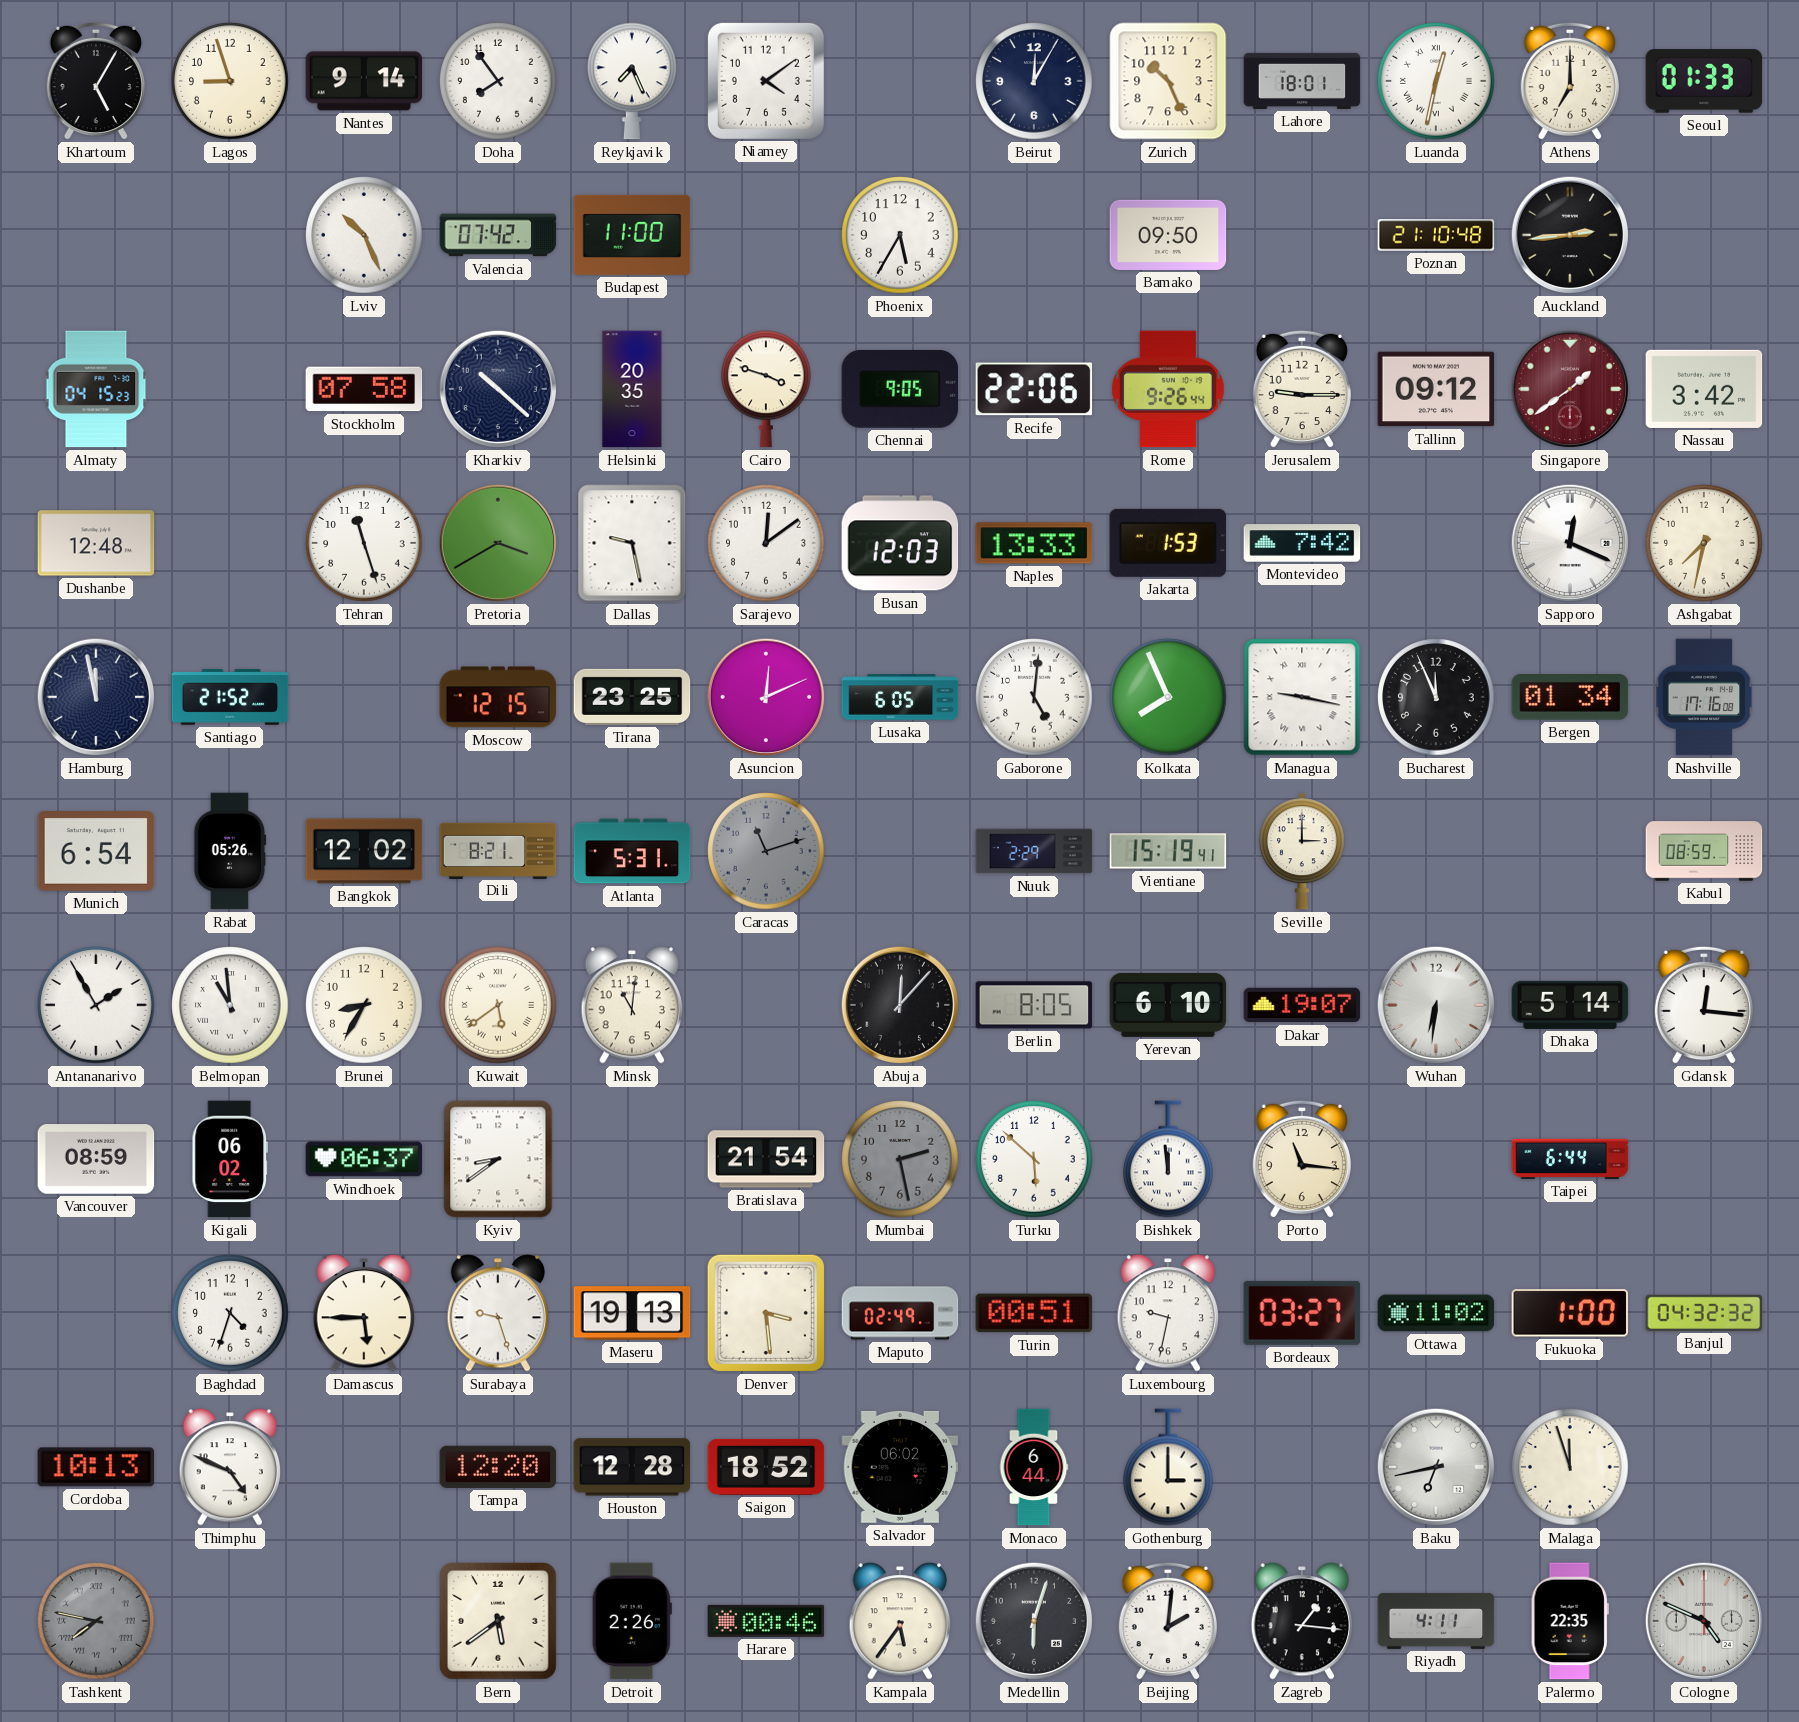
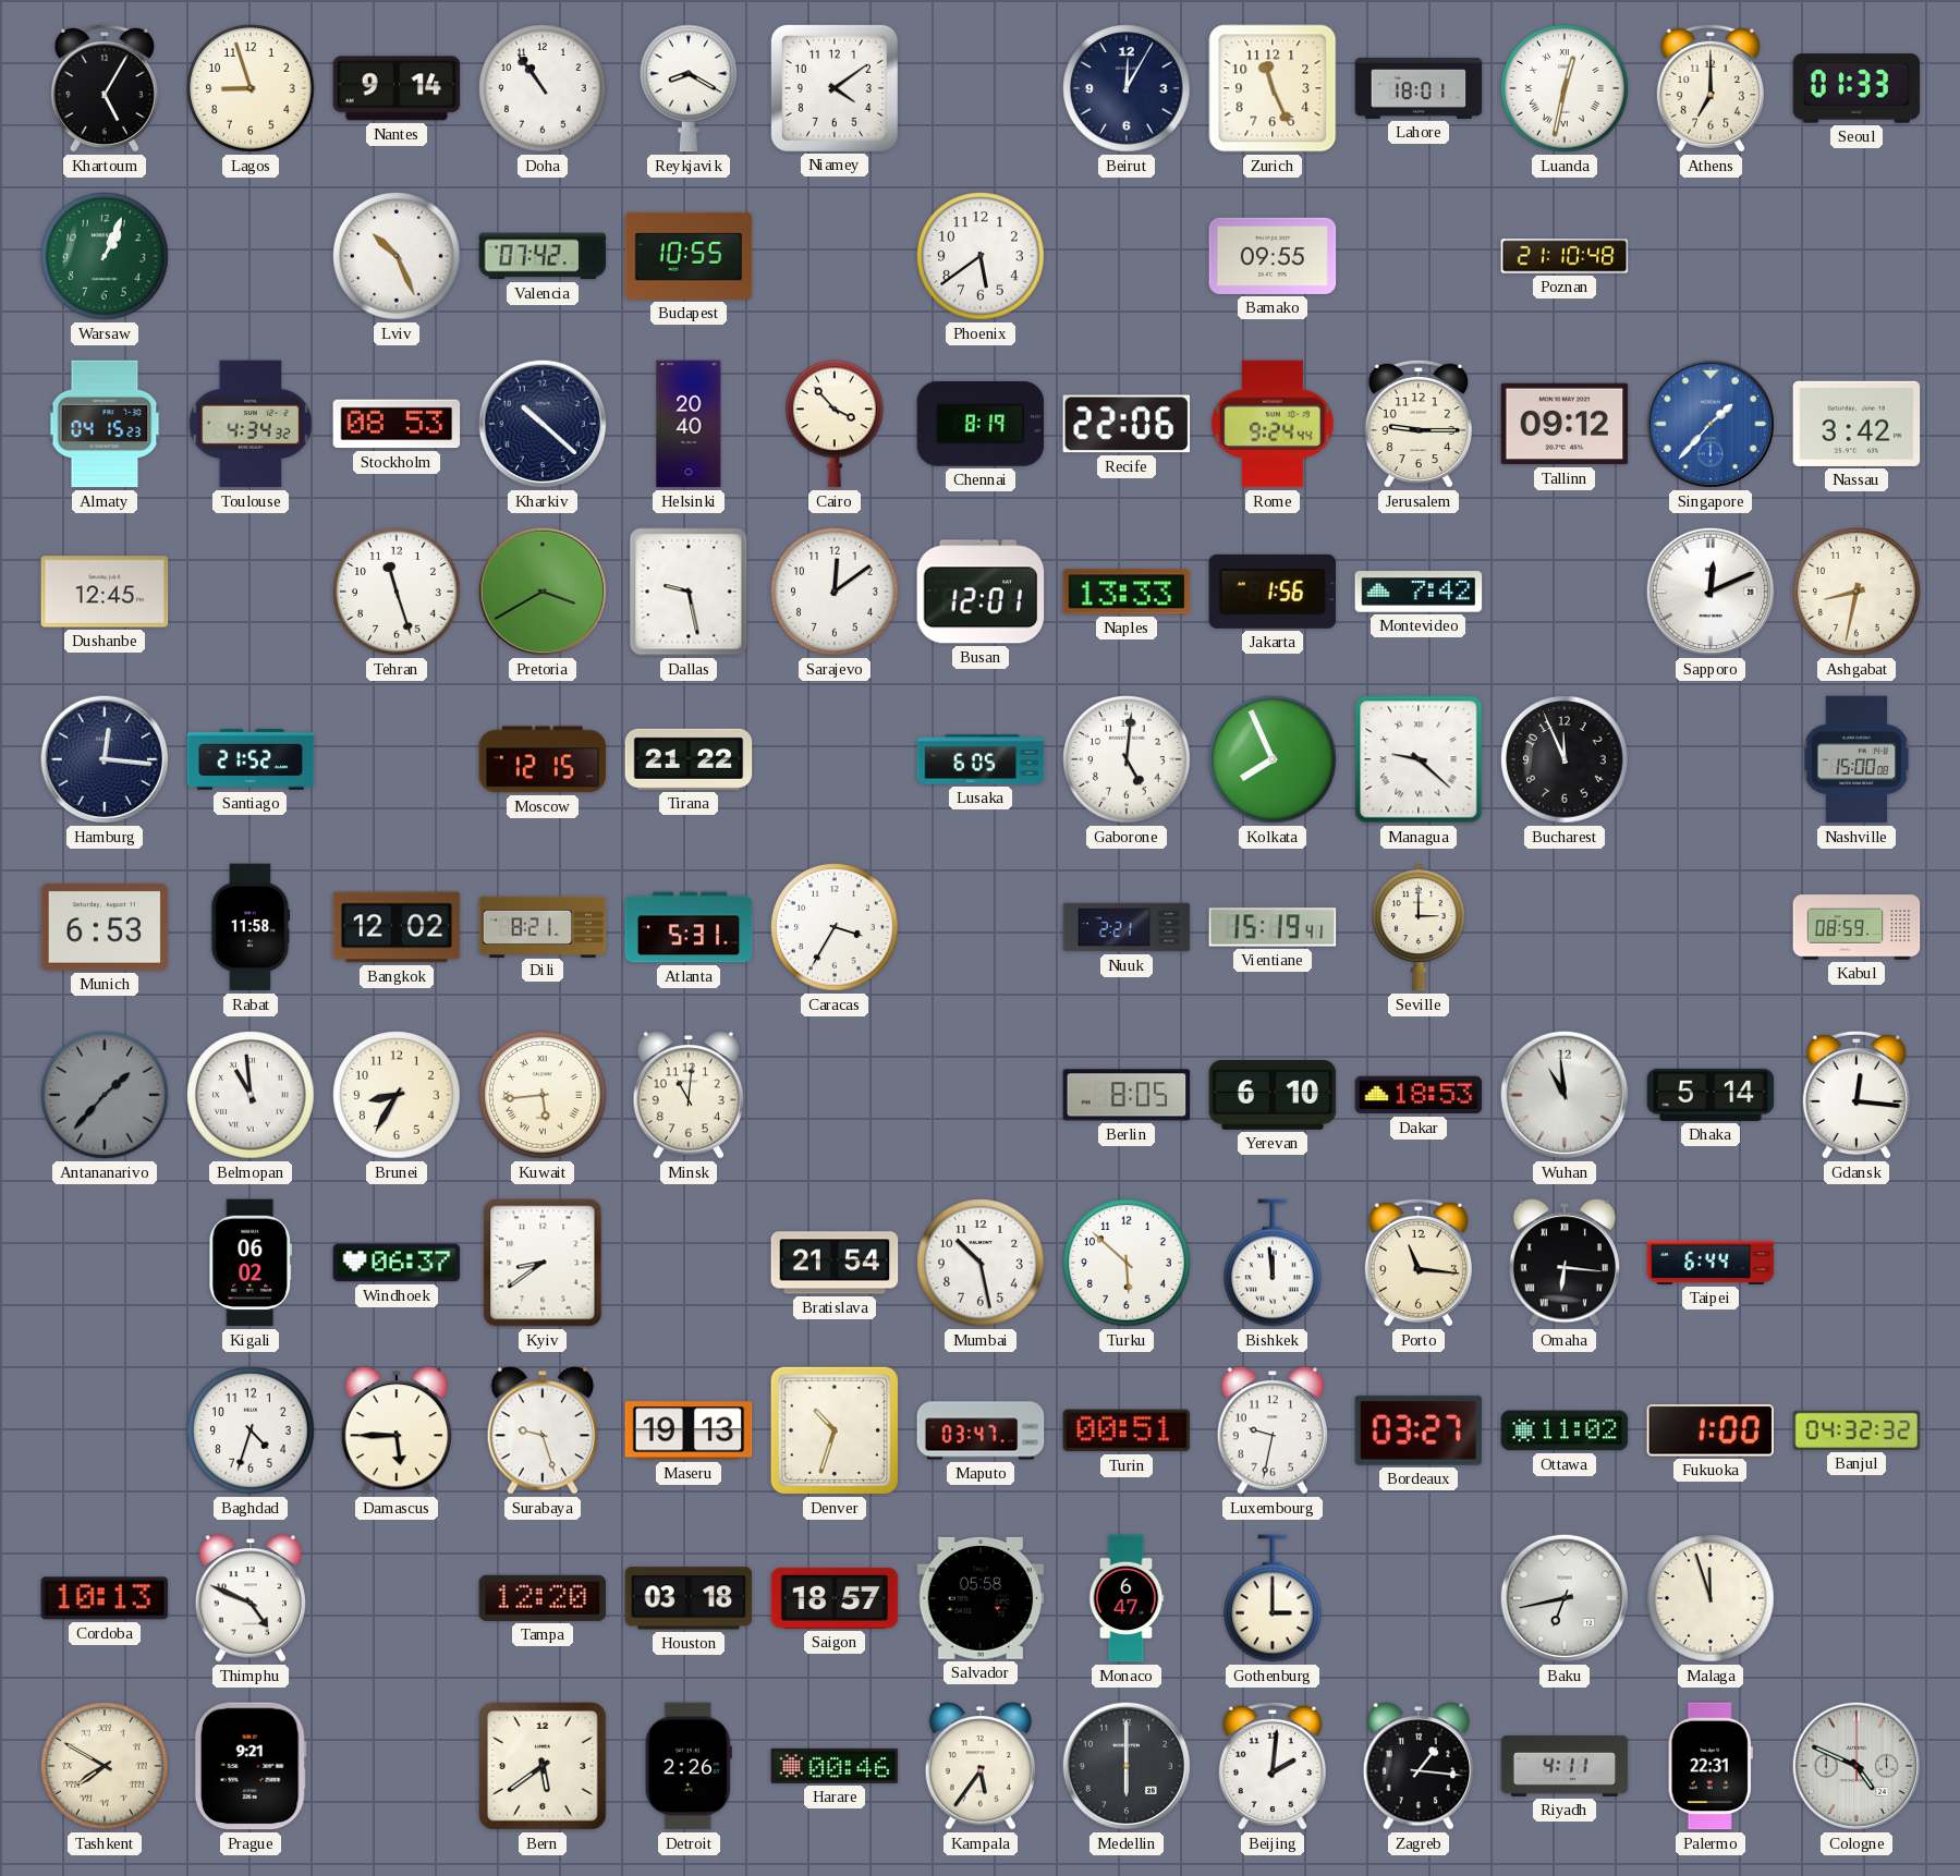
Doha: 7:54 -> 10:54 (543, 88)
Reykjavik: 7:26 -> 8:20 (690, 88)
Zurich: 10:26 -> 11:26 (1273, 88)
Warsaw: none -> 1:04 (105, 256)
Budapest: 11:00 -> 10:55 (689, 256)
Phoenix: 5:35 -> 5:39 (981, 256)
Bamako: 09:50 -> 09:55 (1273, 256)
Auckland: 2:44 -> none (1570, 235)
Toulouse: none -> 4:34 (251, 424)
Stockholm: 07:58 -> 08:53 (397, 424)
Helsinki: 20:35 -> 20:40 (689, 424)
Cairo: 3:48 -> 3:53 (836, 424)
Chennai: 9:05 -> 8:19 (981, 424)
Rome: 9:26 -> 9:24 (1273, 424)
Singapore: 1:39 -> 1:37 (1711, 424)
Singapore dial: burgundy -> blue (1711, 424)
Dushanbe: 12:48 -> 12:45 (105, 592)
Busan: 12:03 -> 12:01 (981, 592)
Jakarta: 1:53 -> 1:56 (1273, 592)
Sapporo: 12:19 -> 12:11 (1711, 592)
Ashgabat: 7:32 -> 8:32 (1856, 592)
Hamburg: 11:58 -> 12:16 (105, 759)
Tirana: 23:25 -> 21:22 (689, 759)
Asuncion: 12:11 -> none (766, 697)
Managua: 9:17 -> 9:22 (1419, 759)
Bergen: 01:34 -> none (1570, 697)
Nashville: 17:16 -> 15:00 (1856, 759)
Munich: 6:54 -> 6:53 (105, 928)
Rabat: 05:26 -> 11:58 (251, 927)
Caracas: 11:12 -> 3:35 (835, 927)
Caracas dial: grey -> white (835, 927)
Nuuk: 2:29 -> 2:21 (1127, 927)
Antananarivo: 1:55 -> 1:37 (105, 1095)
Antananarivo dial: white -> grey (105, 1095)
Kuwait: 5:39 -> 5:44 (543, 1095)
Abuja: 12:07 -> none (900, 1005)
Dakar: 19:07 -> 18:53 (1419, 1095)
Wuhan: 6:31 -> 10:59 (1565, 1095)
Vancouver: 08:59 -> none (96, 1159)
Mumbai: 2:28 -> 10:28 (981, 1263)
Mumbai dial: grey -> white (981, 1263)
Omaha: none -> 6:16 (1563, 1263)
Denver: 3:29 -> 10:33 (835, 1430)
Maputo: 02:49 -> 03:47 (981, 1430)
Houston: 12:28 -> 03:18 (689, 1598)
Saigon: 18:52 -> 18:57 (835, 1598)
Salvador: 06:02 -> 05:58 (981, 1598)
Monaco: 6:44 -> 6:47 (1127, 1598)
Tashkent: 7:47 -> 7:50 (105, 1766)
Tashkent dial: grey -> cream (105, 1766)
Prague: none -> 9:21 (251, 1766)
Medellin: 6:03 -> 6:00 (1127, 1766)
Palermo: 22:35 -> 22:31 (1711, 1766)
